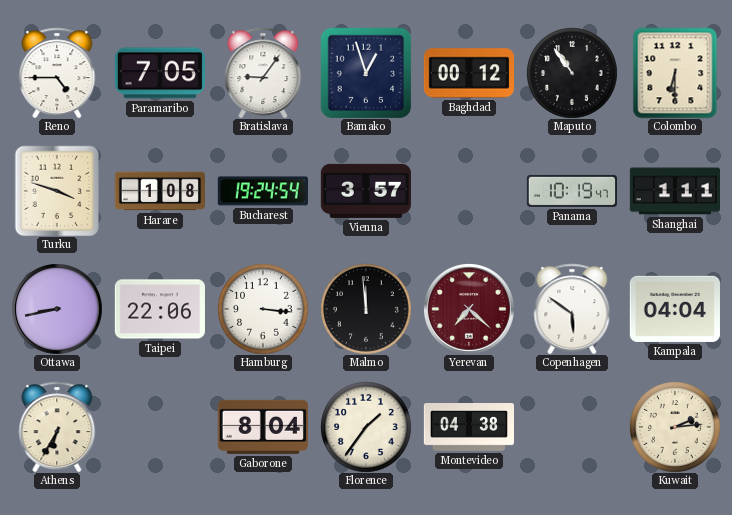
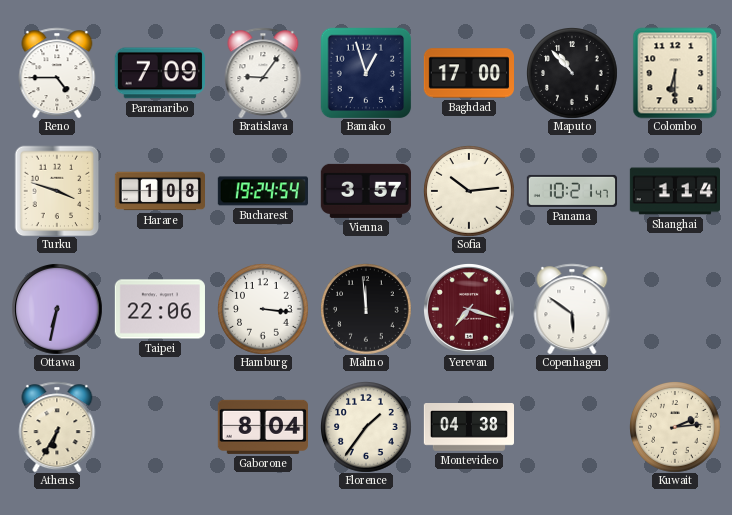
Paramaribo: 7:05 -> 7:09 (160, 73)
Baghdad: 00:12 -> 17:00 (468, 73)
Maputo: 10:54 -> 10:53 (572, 73)
Sofia: none -> 10:14 (469, 191)
Panama: 10:19 -> 10:21 (571, 191)
Shanghai: 1:11 -> 1:14 (674, 191)
Ottawa: 8:43 -> 6:32 (57, 309)
Yerevan: 7:22 -> 7:18 (469, 309)
Kampala: 04:04 -> none (675, 309)
